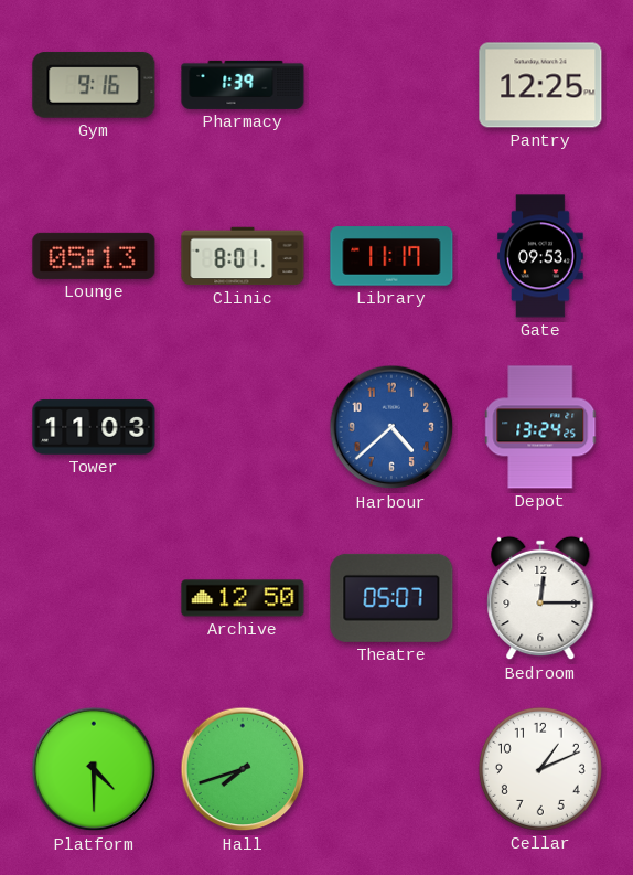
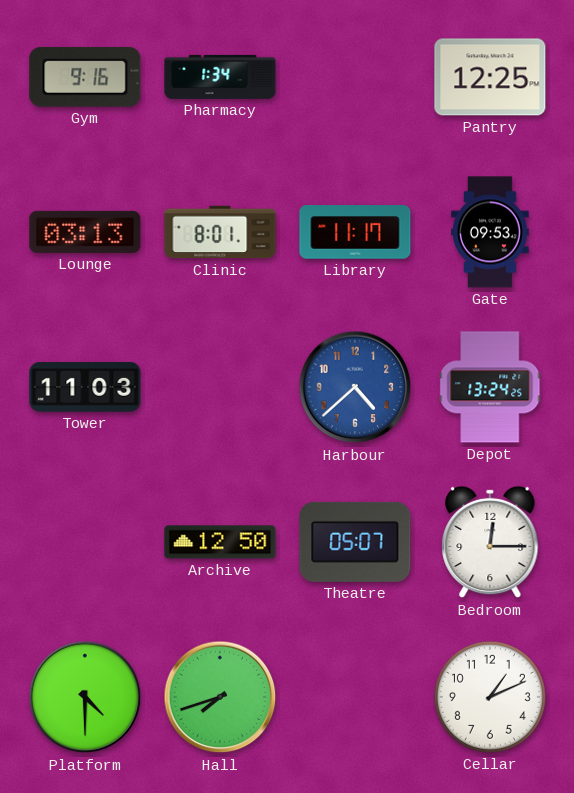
Pharmacy: 1:39 -> 1:34 (220, 77)
Lounge: 05:13 -> 03:13 (85, 232)
